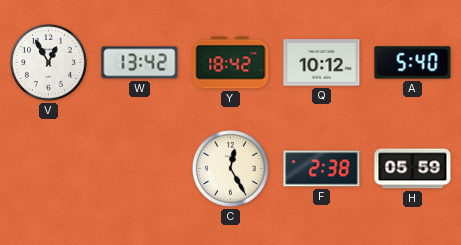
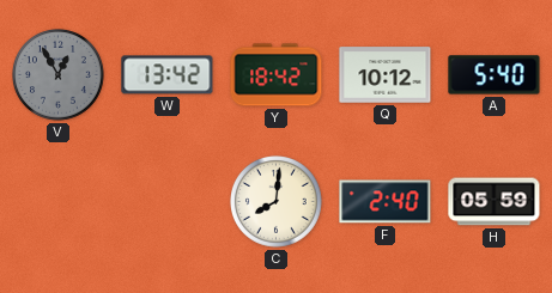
V dial: white -> grey (59, 75)
C: 12:25 -> 8:01 (277, 202)
F: 2:38 -> 2:40 (386, 202)
